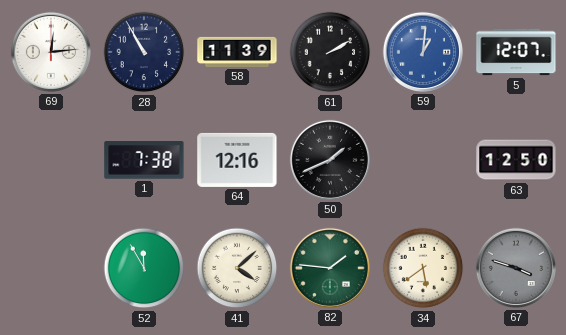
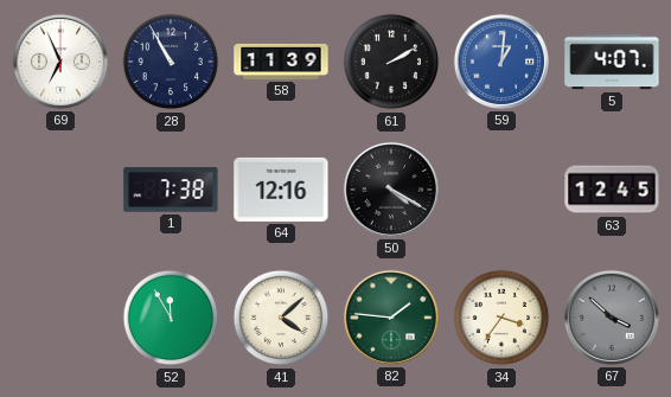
69: 12:14 -> 6:56 (60, 62)
5: 12:07 -> 4:07 (612, 62)
50: 1:41 -> 4:20 (391, 190)
63: 12:50 -> 12:45 (612, 190)
34: 5:39 -> 3:36 (501, 318)
67: 3:48 -> 3:52 (612, 318)
